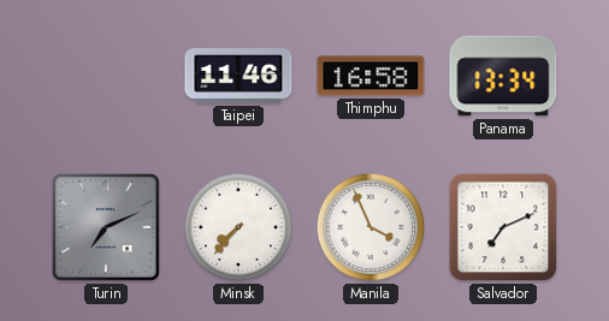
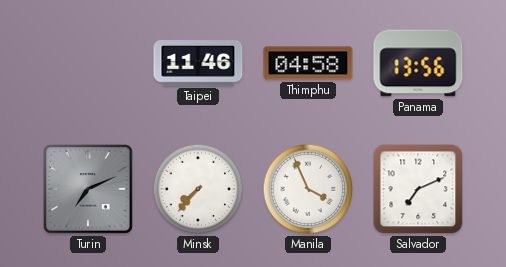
Thimphu: 16:58 -> 04:58 (308, 63)
Panama: 13:34 -> 13:56 (418, 63)
